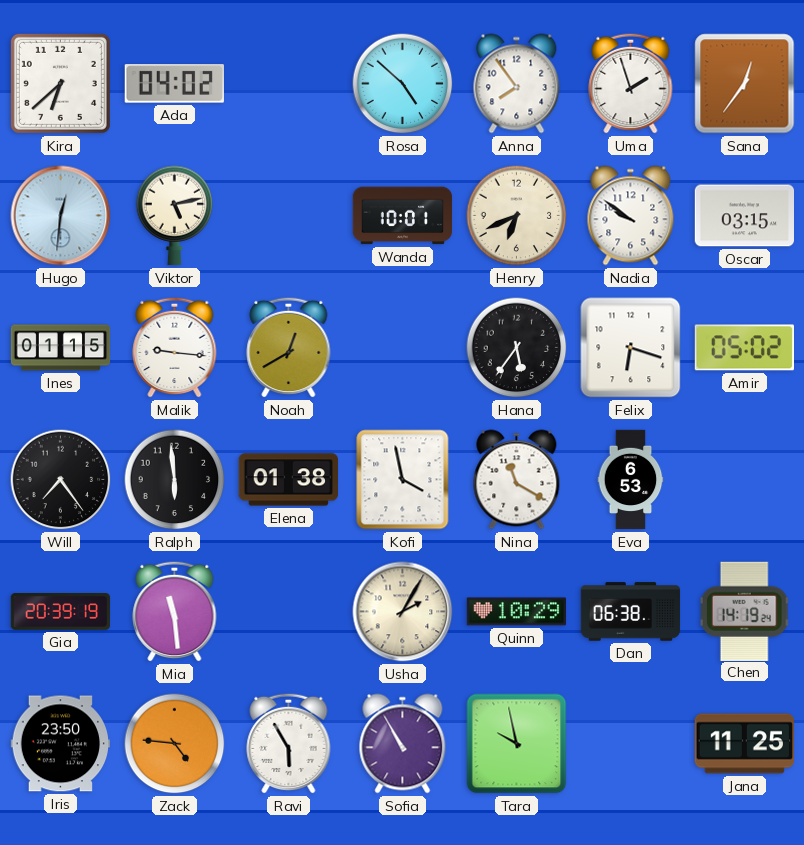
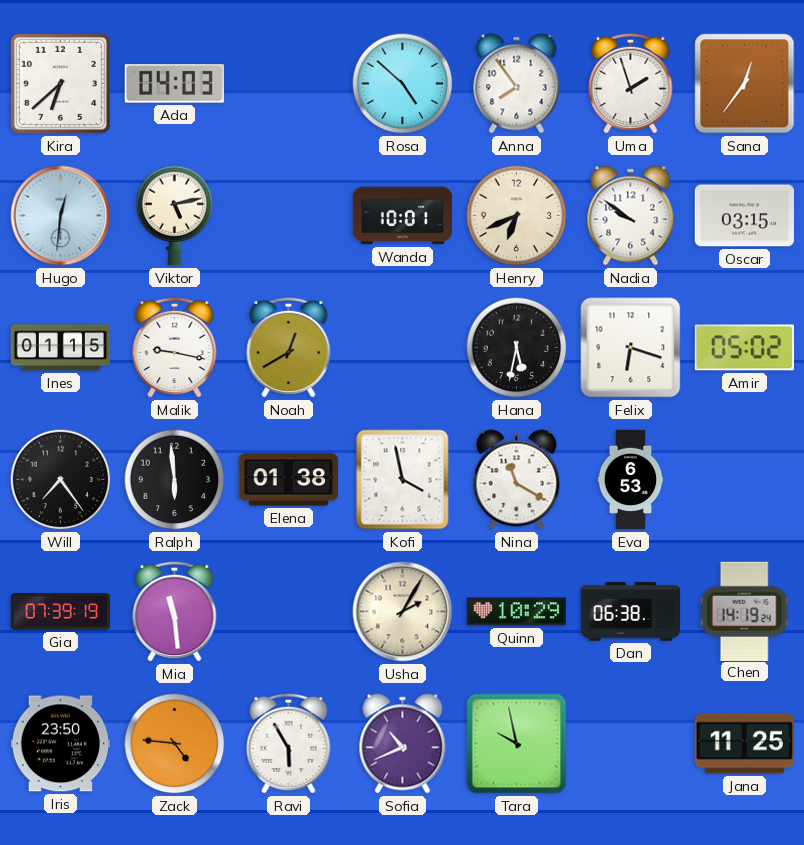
Ada: 04:02 -> 04:03 (174, 84)
Malik: 9:16 -> 9:17 (175, 347)
Hana: 5:36 -> 5:32 (517, 348)
Gia: 20:39 -> 07:39 (61, 612)
Sofia: 10:55 -> 10:41 (403, 744)
